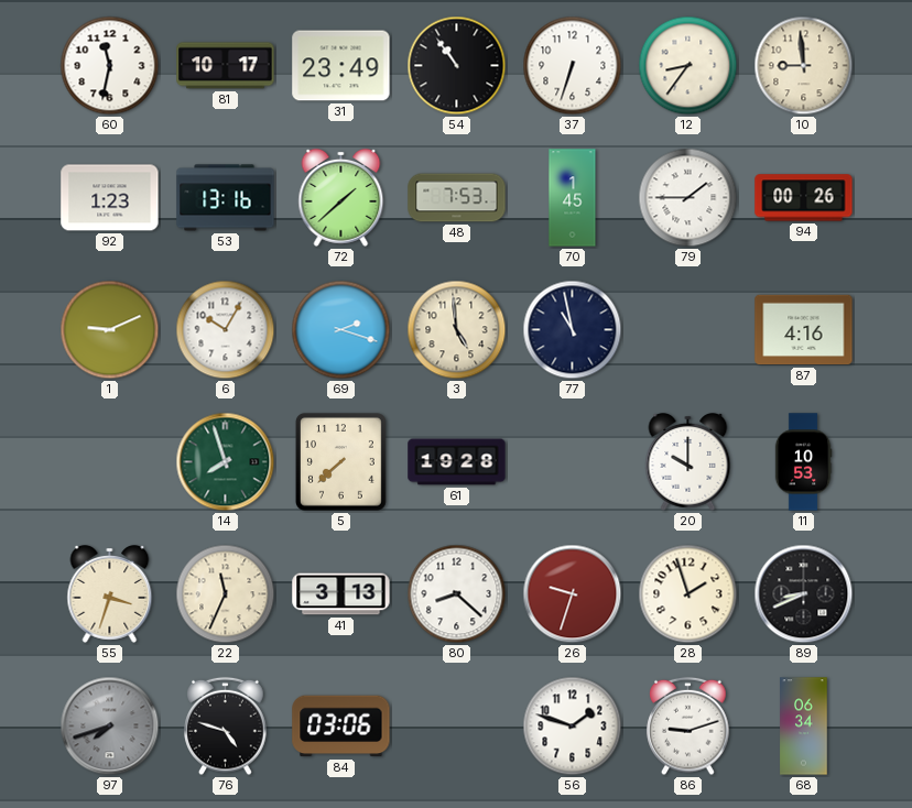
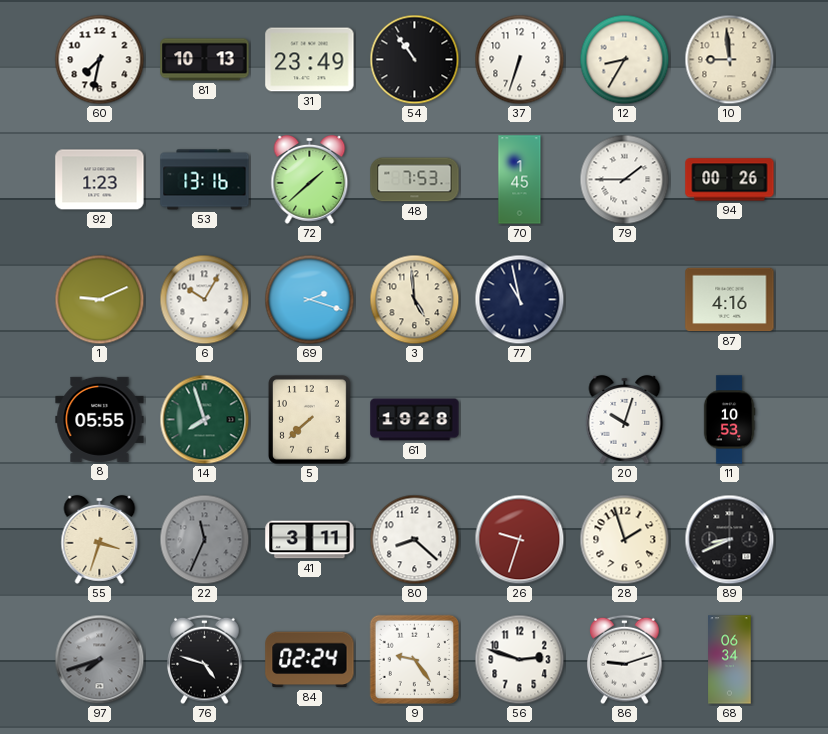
60: 11:32 -> 7:32 (100, 60)
81: 10:17 -> 10:13 (205, 60)
12: 8:36 -> 8:35 (625, 60)
8: none -> 05:55 (100, 419)
20: 10:00 -> 10:03 (625, 419)
22 dial: cream -> grey (205, 540)
41: 3:13 -> 3:11 (310, 540)
84: 03:06 -> 02:24 (310, 660)
9: none -> 9:24 (414, 659)
56: 1:48 -> 2:48 (520, 660)
